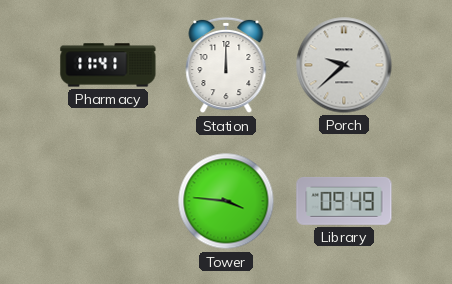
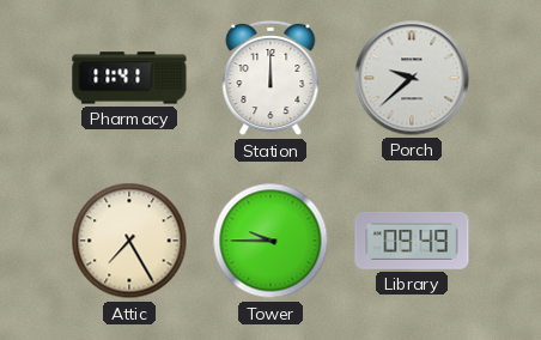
Attic: none -> 7:25 (129, 241)
Tower: 3:46 -> 9:45 (270, 241)
